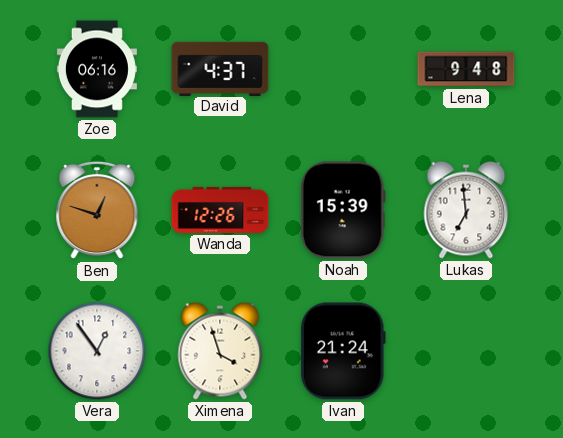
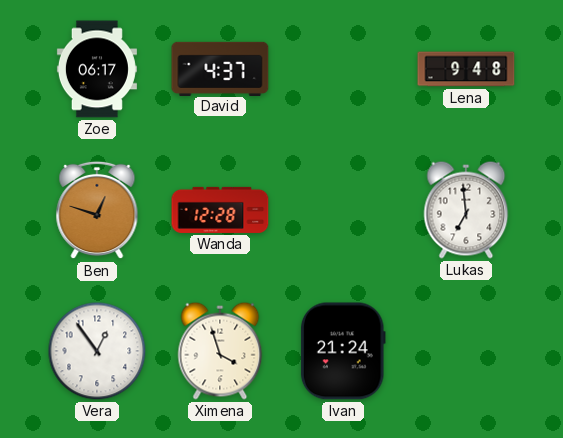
Zoe: 06:16 -> 06:17 (97, 69)
Wanda: 12:26 -> 12:28 (220, 210)
Noah: 15:39 -> none (343, 210)
